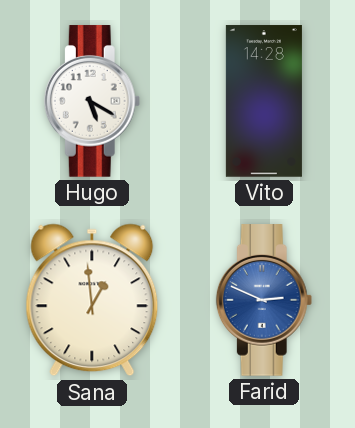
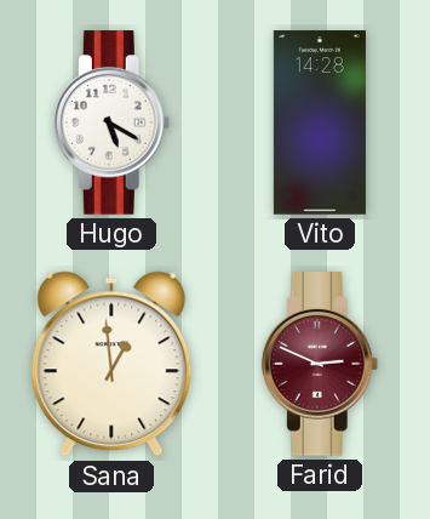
Farid dial: blue -> burgundy (320, 364)
